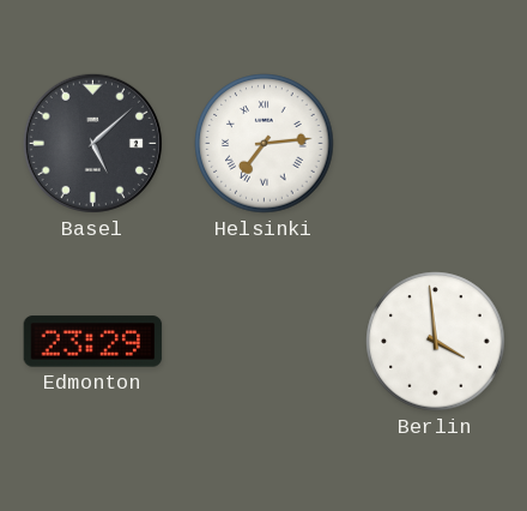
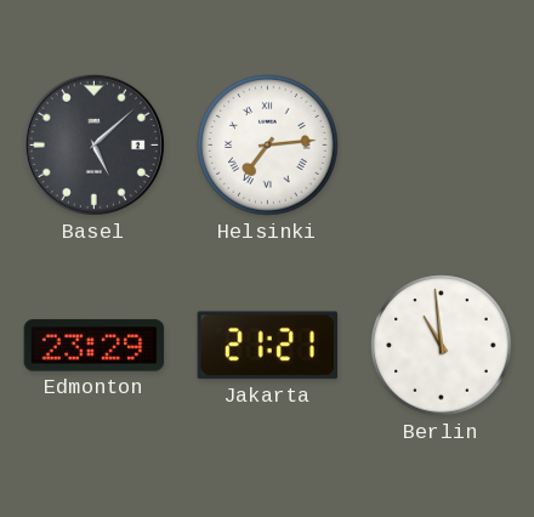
Jakarta: none -> 21:21 (267, 346)
Berlin: 3:59 -> 10:59 (442, 346)
